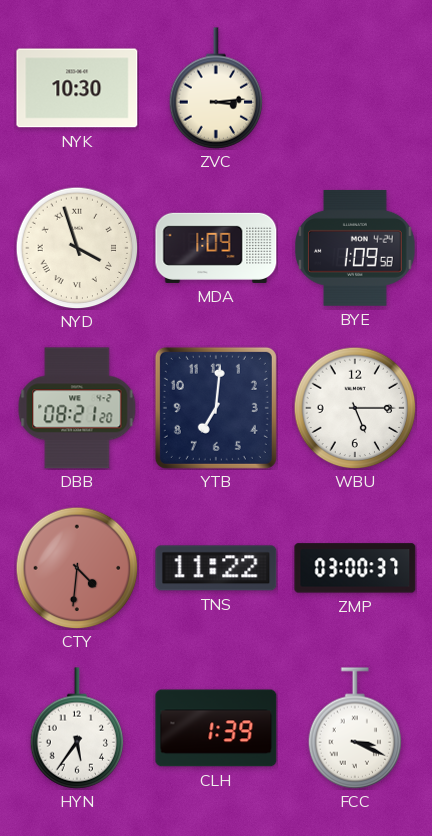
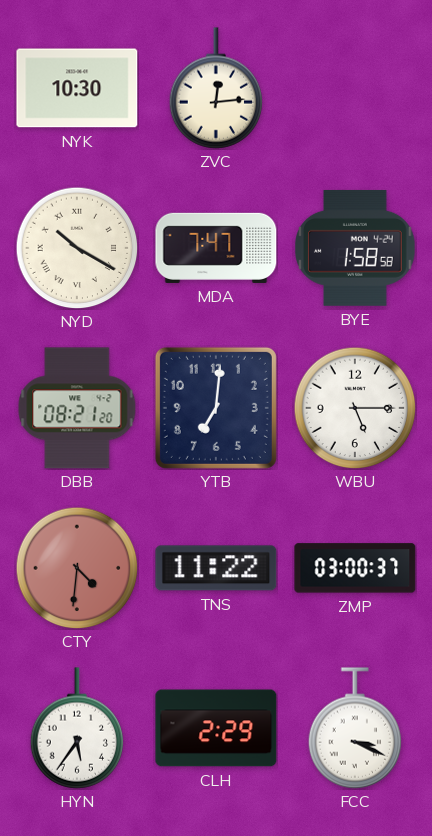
ZVC: 3:14 -> 12:14 (216, 88)
NYD: 3:57 -> 10:20 (77, 248)
MDA: 1:09 -> 7:47 (216, 248)
BYE: 1:09 -> 1:58 (355, 248)
CLH: 1:39 -> 2:29 (216, 728)
